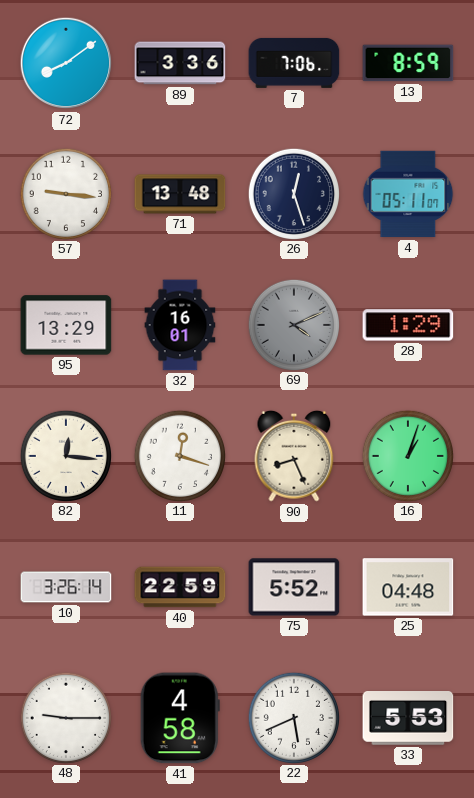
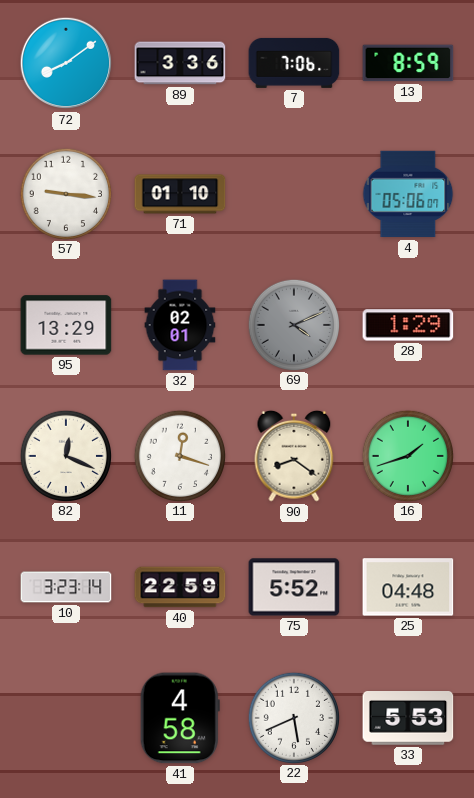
71: 13:48 -> 01:10 (180, 194)
26: 12:27 -> none (293, 193)
4: 05:11 -> 05:06 (408, 194)
32: 16:01 -> 02:01 (180, 325)
82: 12:16 -> 12:19 (65, 455)
90: 8:26 -> 8:21 (294, 456)
16: 1:03 -> 1:42 (407, 455)
10: 3:26 -> 3:23 (66, 587)
48: 9:15 -> none (65, 717)
